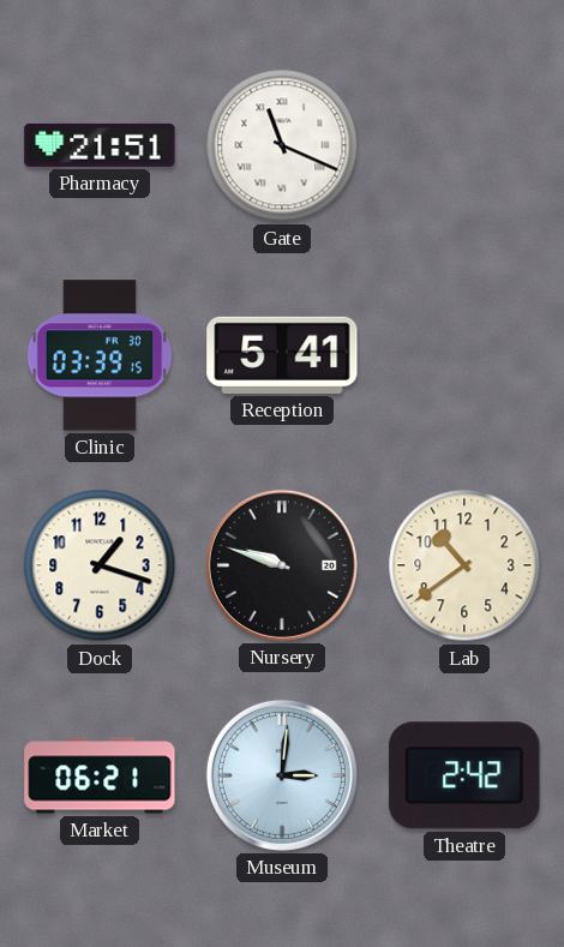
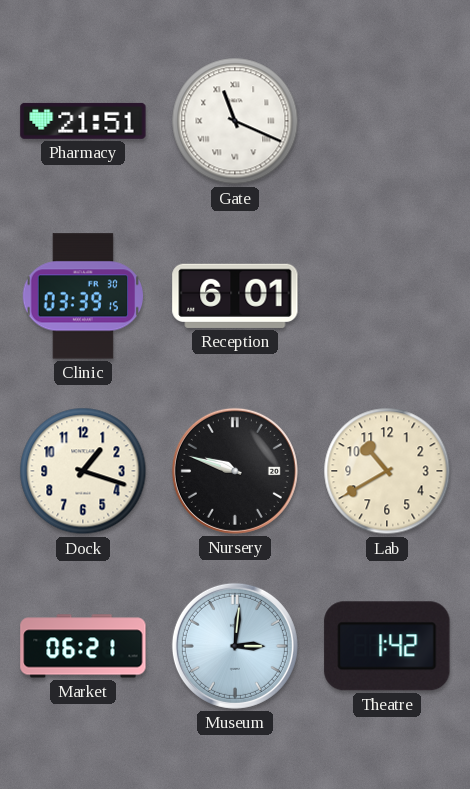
Reception: 5:41 -> 6:01 (235, 296)
Lab: 10:39 -> 10:40 (387, 471)
Theatre: 2:42 -> 1:42 (387, 646)
